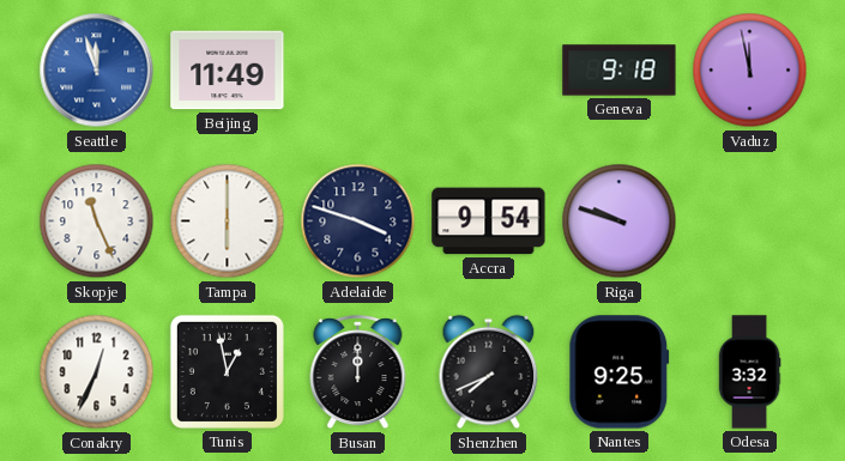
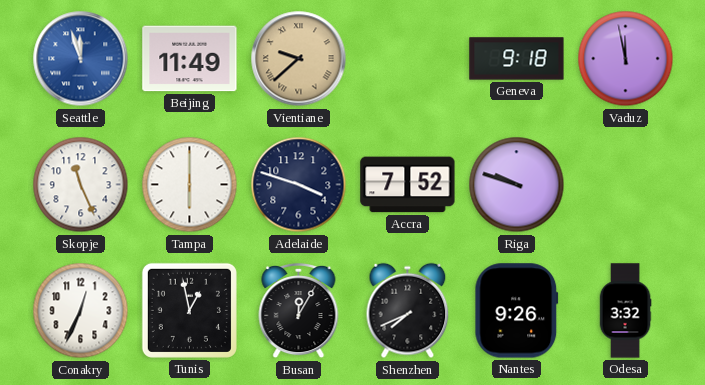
Vientiane: none -> 9:38 (299, 59)
Accra: 9:54 -> 7:52 (408, 185)
Busan: 12:00 -> 12:05 (299, 311)
Nantes: 9:25 -> 9:26 (517, 311)
